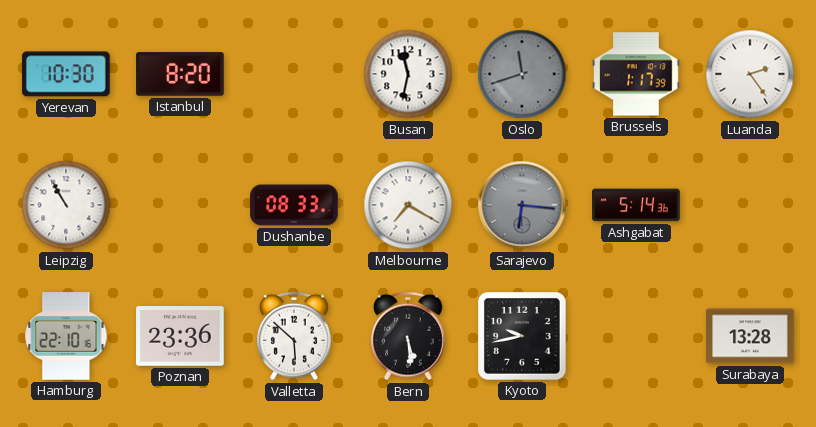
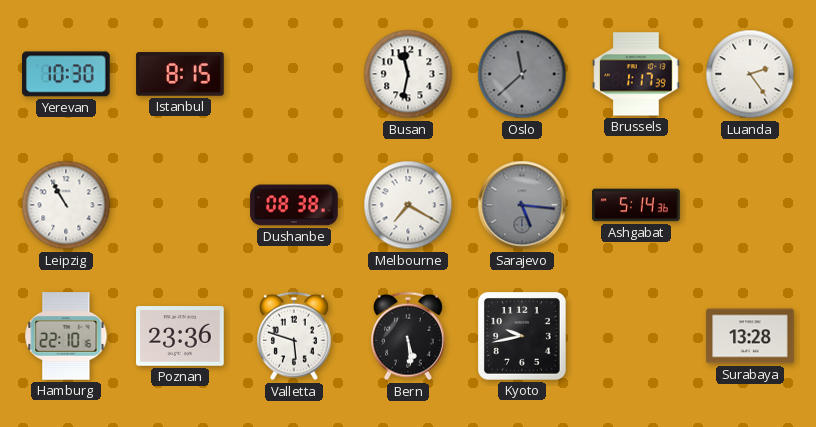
Istanbul: 8:20 -> 8:15 (180, 74)
Oslo: 11:42 -> 11:38 (522, 74)
Dushanbe: 08:33 -> 08:38 (294, 205)
Sarajevo: 6:16 -> 5:16 (522, 205)
Valletta: 5:52 -> 5:48 (295, 336)
